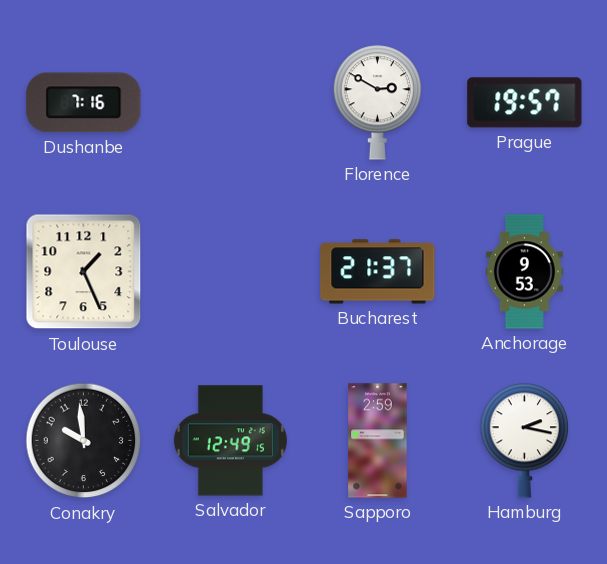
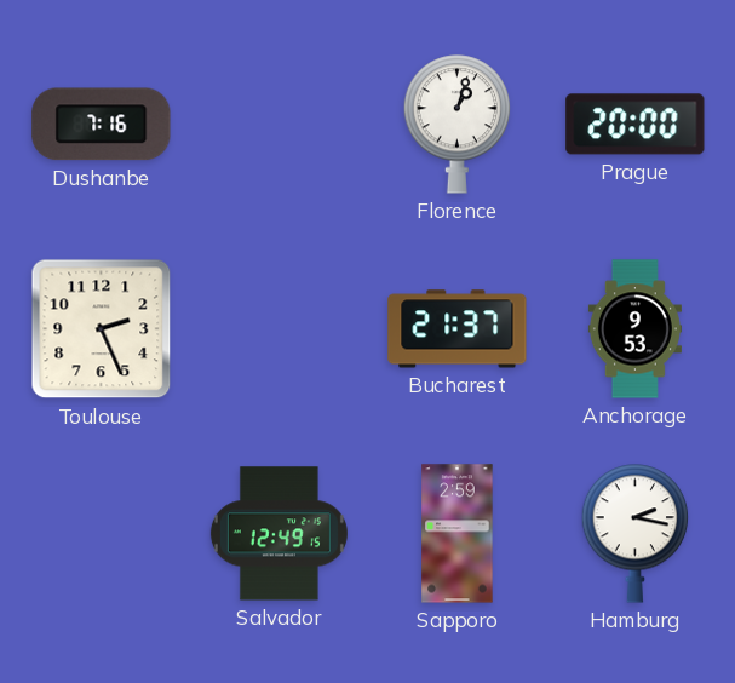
Florence: 2:50 -> 1:03 (458, 125)
Prague: 19:57 -> 20:00 (636, 125)
Toulouse: 1:26 -> 2:26 (102, 329)
Conakry: 9:59 -> none (84, 441)
